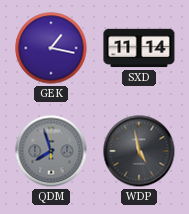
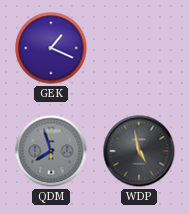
GEK: 1:17 -> 1:19 (51, 48)
SXD: 11:14 -> none (139, 48)
